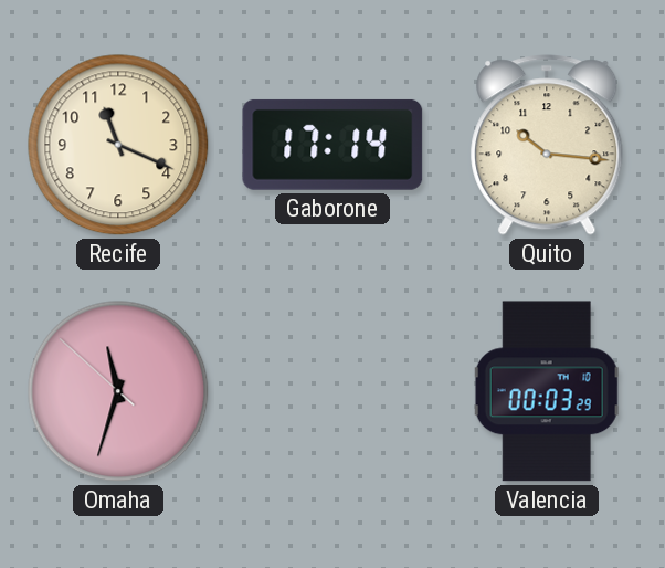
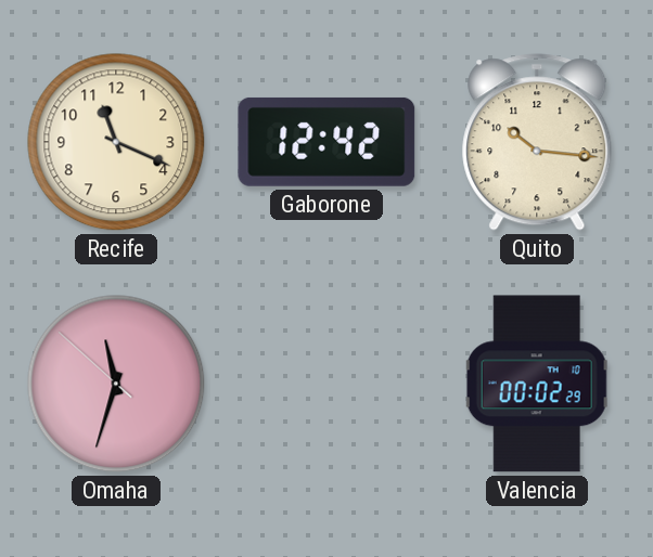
Gaborone: 17:14 -> 12:42 (326, 142)
Valencia: 00:03 -> 00:02 (537, 384)
